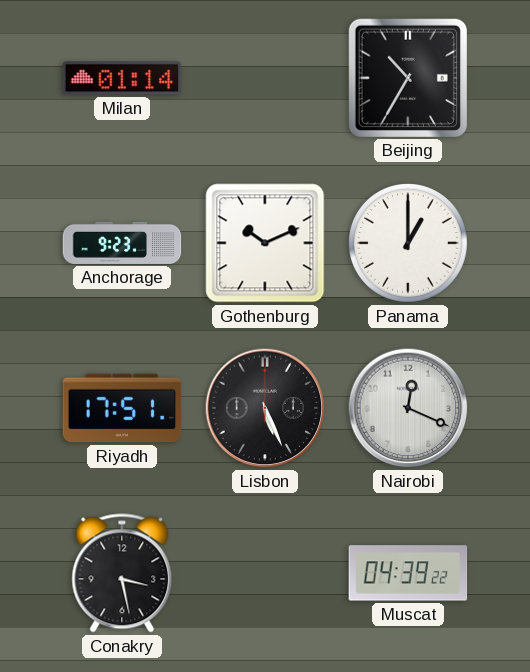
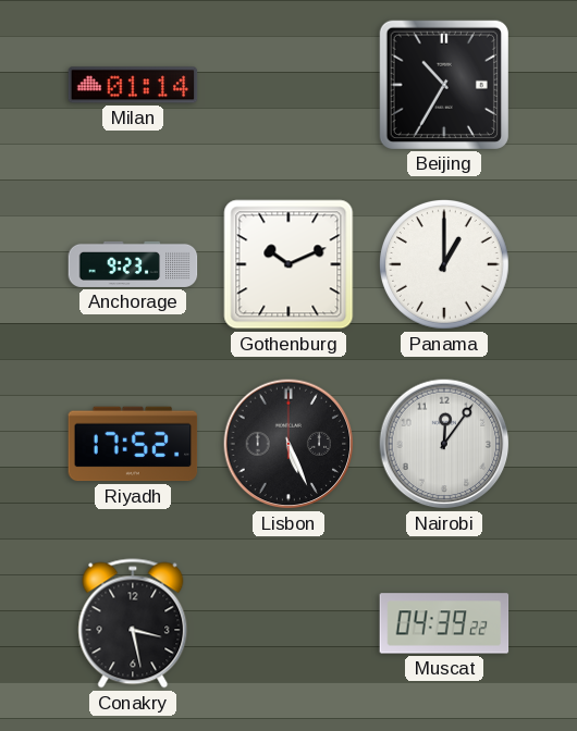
Riyadh: 17:51 -> 17:52 (133, 444)
Nairobi: 12:19 -> 12:06 (444, 444)
